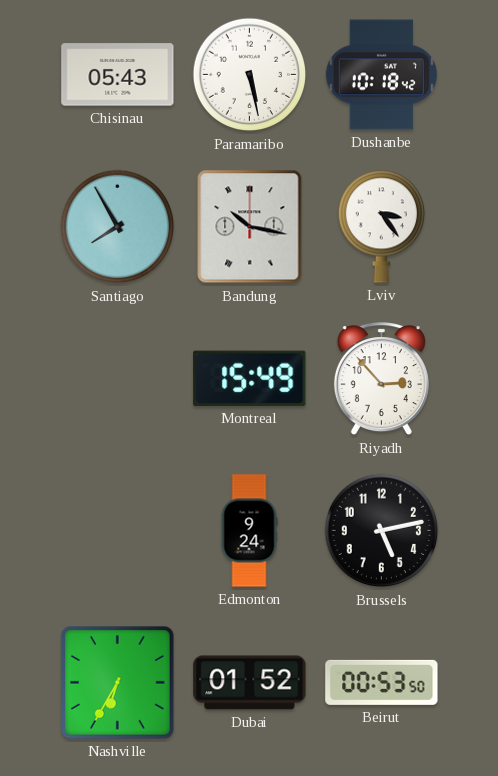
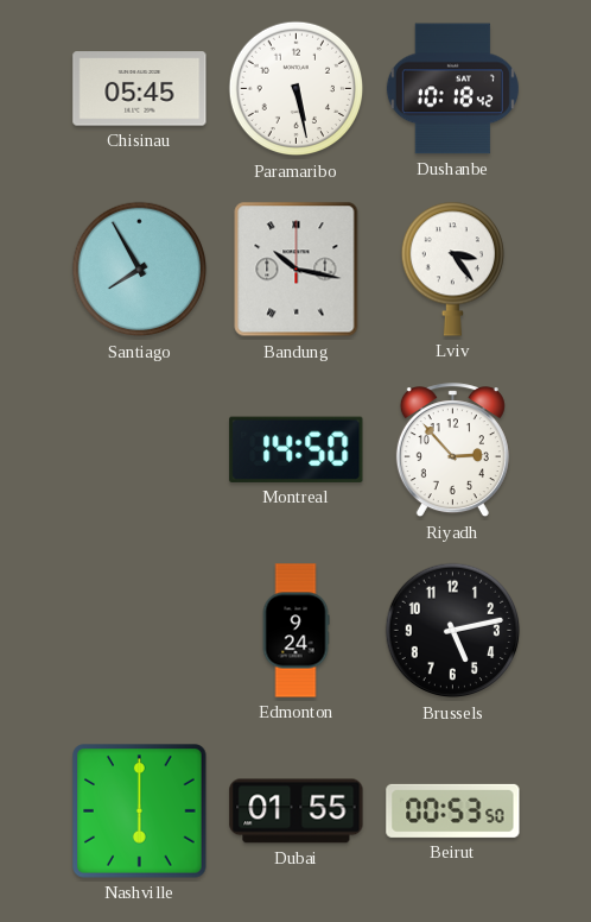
Chisinau: 05:43 -> 05:45 (140, 89)
Montreal: 15:49 -> 14:50 (297, 449)
Nashville: 6:35 -> 6:00 (140, 812)
Dubai: 01:52 -> 01:55 (297, 812)
